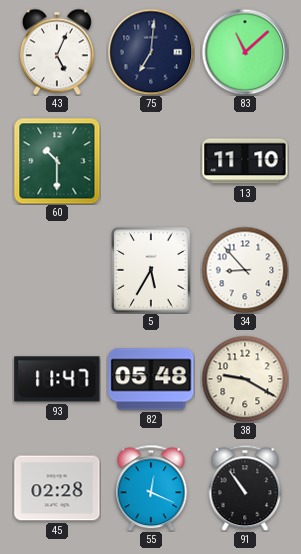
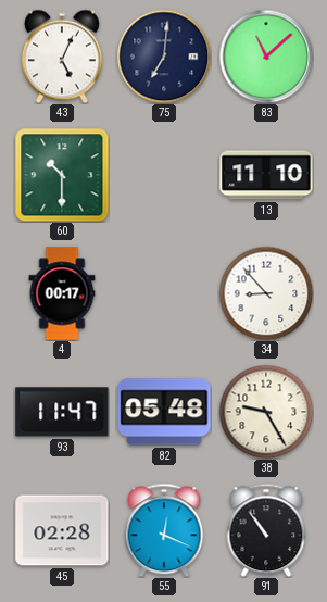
4: none -> 00:17 (62, 293)
5: 5:35 -> none (151, 270)
38: 9:20 -> 9:25 (266, 412)
